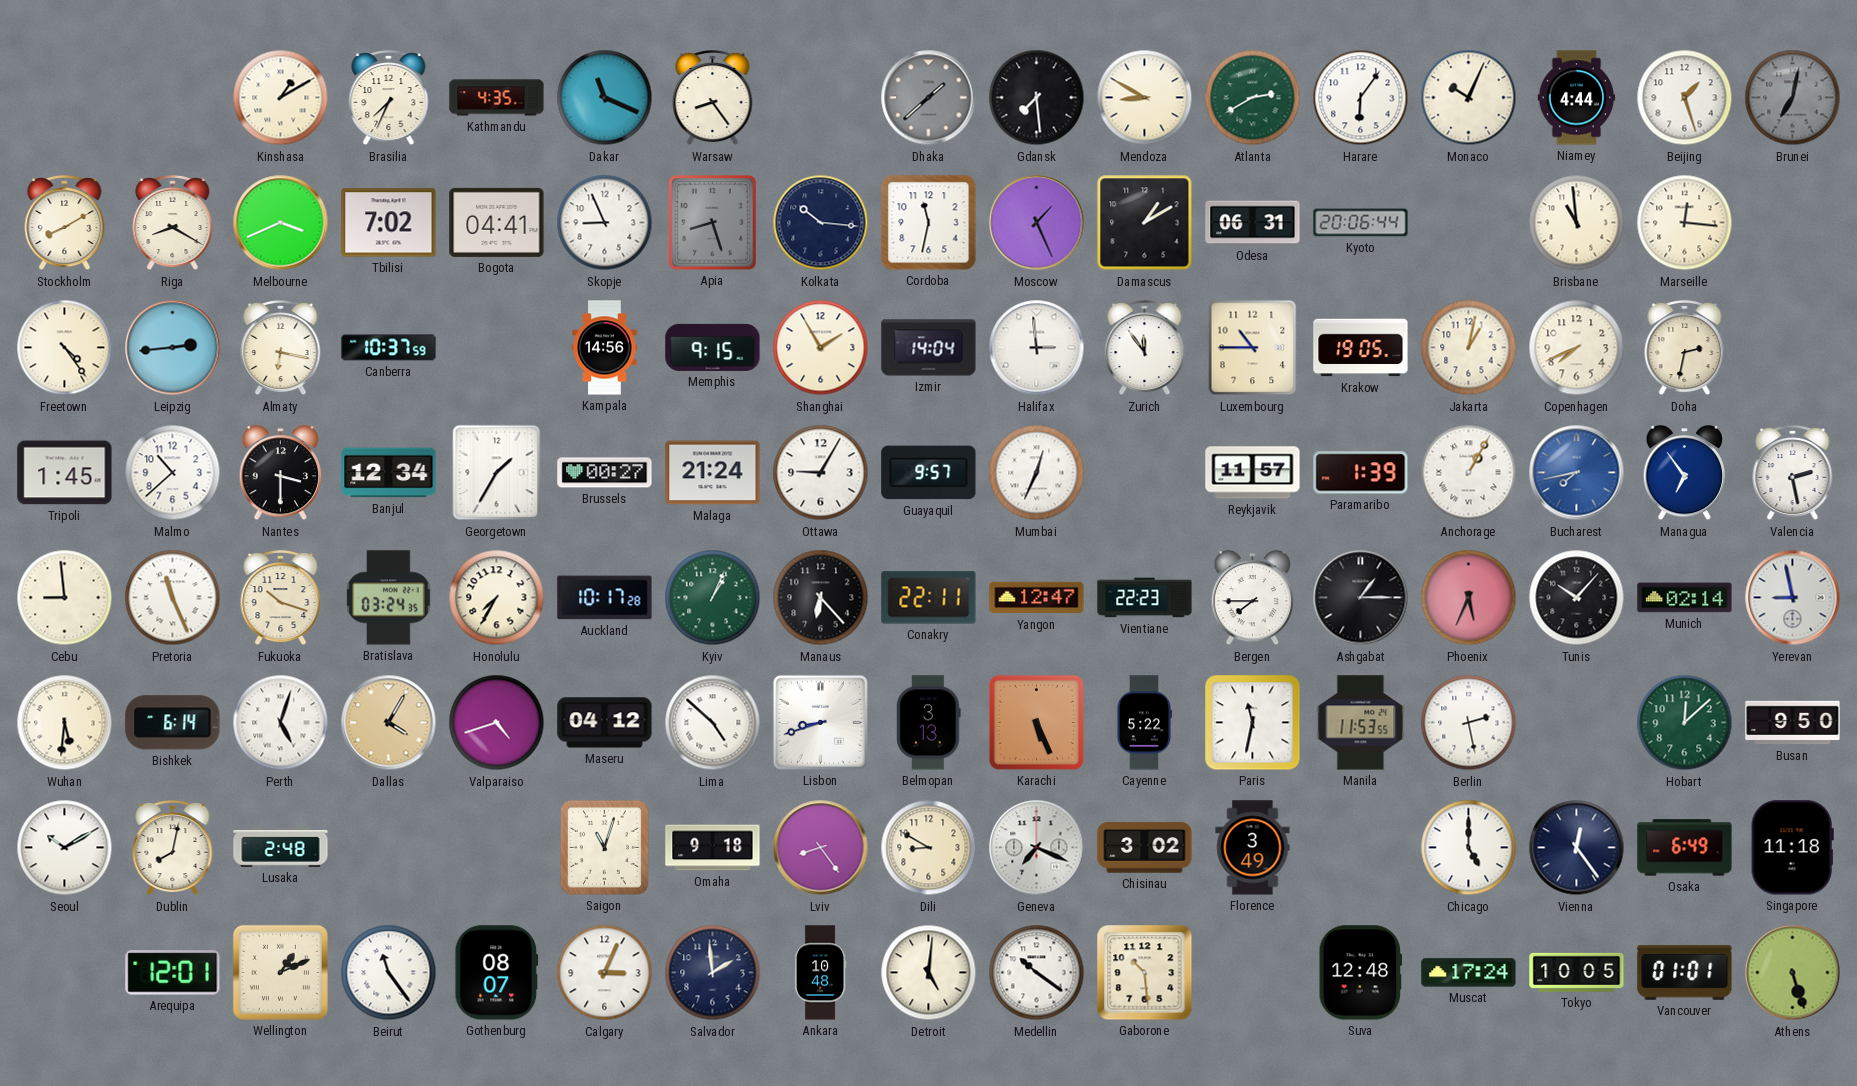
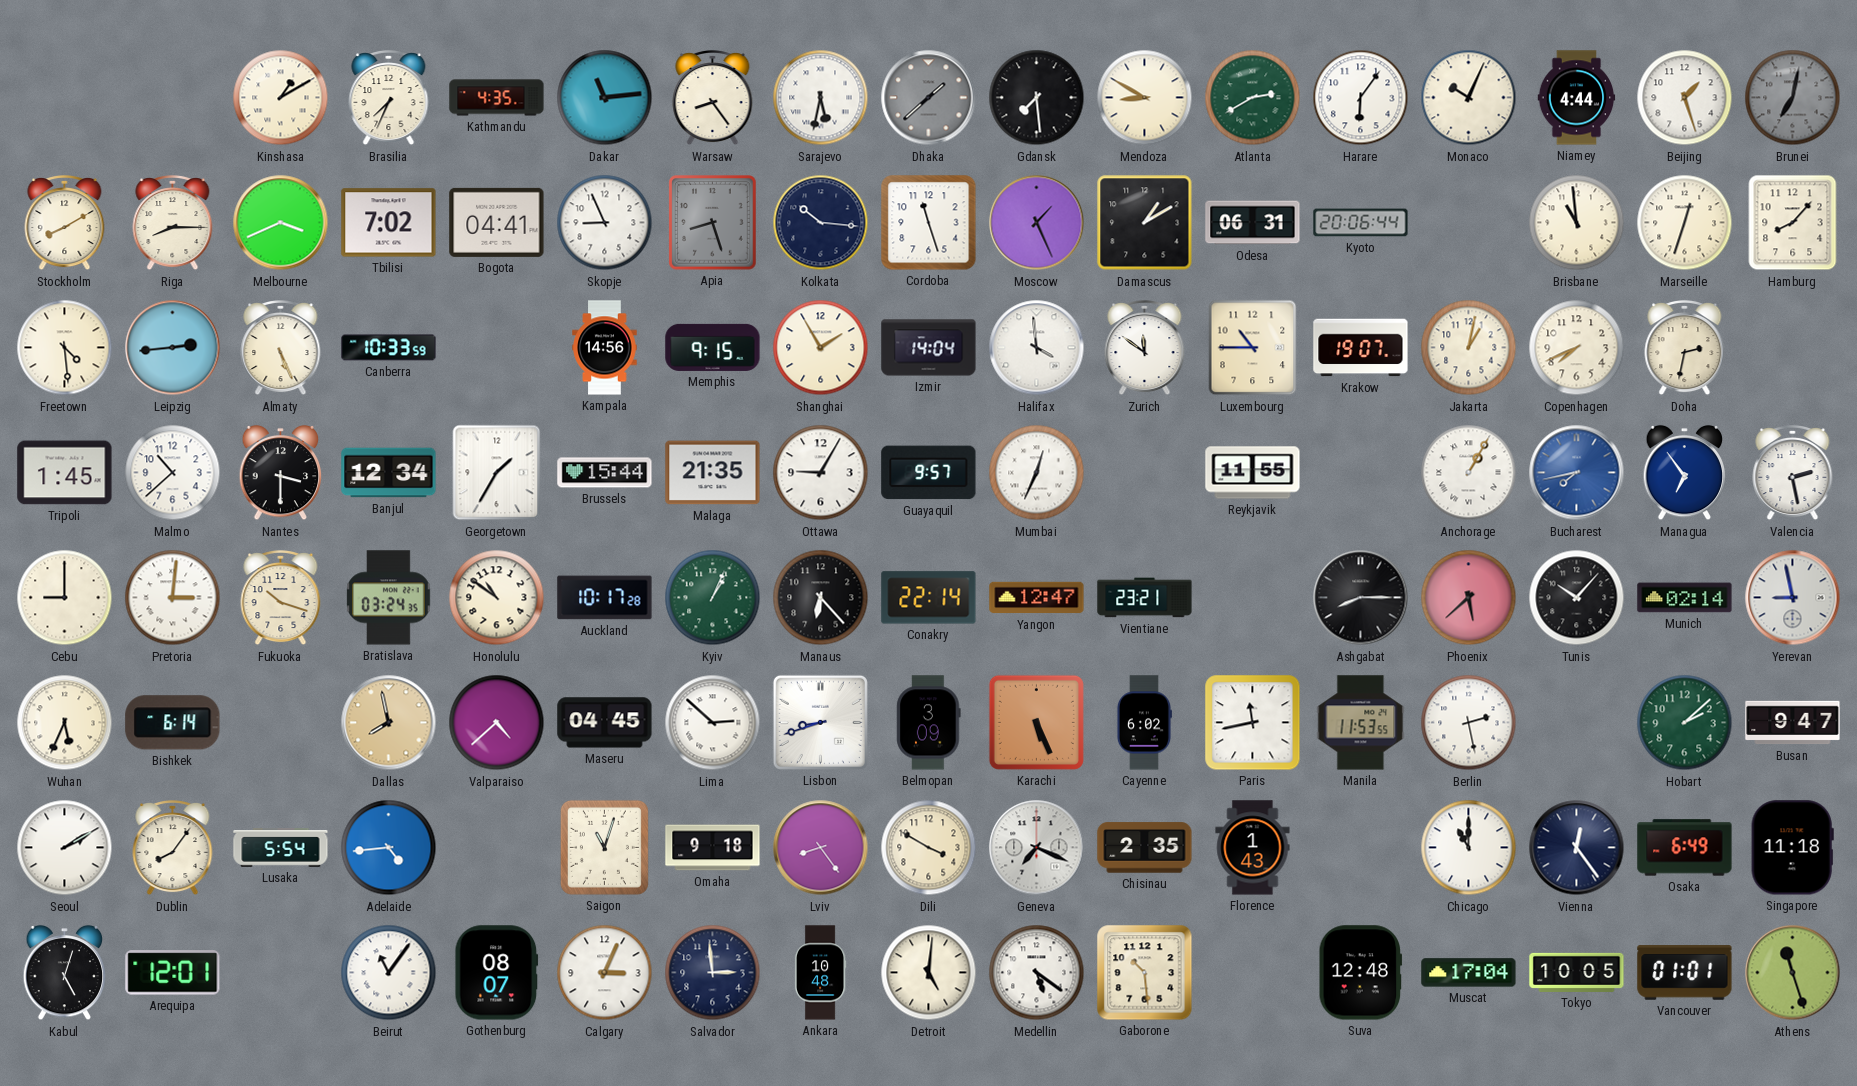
Dakar: 11:19 -> 11:14 (605, 98)
Sarajevo: none -> 5:32 (821, 98)
Riga: 8:20 -> 8:15 (173, 224)
Cordoba: 11:32 -> 11:27 (929, 223)
Marseille: 12:16 -> 12:33 (1685, 223)
Hamburg: none -> 8:07 (1793, 223)
Freetown: 4:24 -> 4:29 (65, 348)
Almaty: 6:17 -> 5:26 (281, 349)
Canberra: 10:37 -> 10:33 (389, 348)
Halifax: 2:59 -> 3:59 (1037, 348)
Zurich: 11:54 -> 11:51 (1145, 349)
Krakow: 19:05 -> 19:07 (1361, 348)
Brussels: 00:27 -> 15:44 (605, 473)
Malaga: 21:24 -> 21:35 (713, 473)
Reykjavik: 11:57 -> 11:55 (1253, 473)
Paramaribo: 1:39 -> none (1361, 473)
Cebu: 8:59 -> 9:00 (65, 598)
Pretoria: 11:26 -> 3:01 (173, 598)
Honolulu: 7:35 -> 10:51 (497, 598)
Conakry: 22:11 -> 22:14 (929, 598)
Vientiane: 22:23 -> 23:21 (1145, 598)
Bergen: 7:45 -> none (1253, 598)
Ashgabat: 1:15 -> 8:15 (1361, 598)
Phoenix: 5:34 -> 5:38 (1469, 598)
Wuhan: 5:31 -> 5:34 (65, 723)
Perth: 5:03 -> none (281, 723)
Dallas: 4:05 -> 7:58 (389, 723)
Valparaiso: 4:42 -> 4:38 (497, 723)
Maseru: 04:12 -> 04:45 (605, 723)
Lima: 4:52 -> 2:52 (713, 723)
Belmopan: 3:13 -> 3:09 (929, 723)
Cayenne: 5:22 -> 6:02 (1144, 723)
Paris: 11:32 -> 11:43 (1253, 723)
Hobart: 12:08 -> 2:08 (1685, 723)
Busan: 9:50 -> 9:47 (1793, 723)
Seoul: 10:10 -> 2:10 (65, 848)
Dublin: 8:02 -> 8:06 (173, 849)
Lusaka: 2:48 -> 5:54 (281, 848)
Adelaide: none -> 4:44 (389, 848)
Dili: 8:50 -> 3:50 (929, 848)
Chisinau: 3:02 -> 2:35 (1145, 848)
Florence: 3:49 -> 1:43 (1253, 848)
Chicago: 5:00 -> 11:00 (1469, 848)
Kabul: none -> 5:03 (65, 973)
Wellington: 1:11 -> none (280, 972)
Beirut: 11:24 -> 11:06 (389, 973)
Salvador: 1:59 -> 2:59 (713, 973)
Medellin: 10:21 -> 5:21 (1037, 973)
Muscat: 17:24 -> 17:04 (1469, 973)
Athens: 5:27 -> 11:27 (1793, 973)
